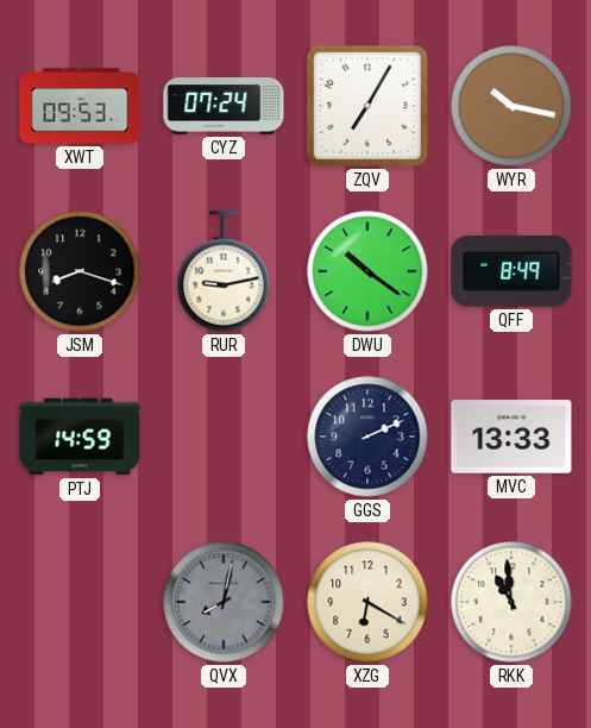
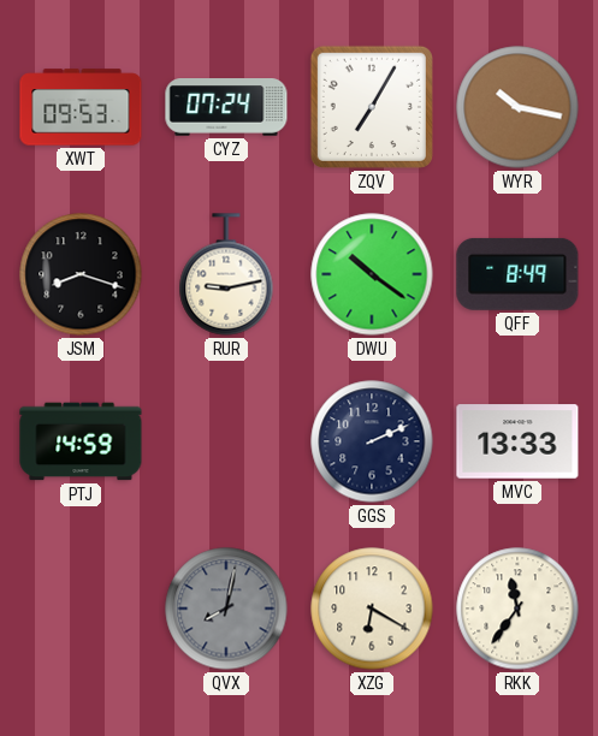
RKK: 10:59 -> 11:36 (517, 609)
